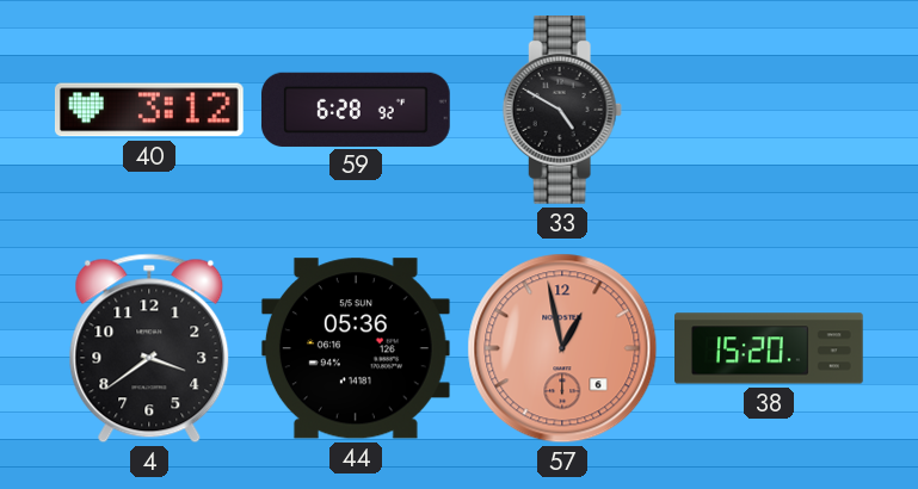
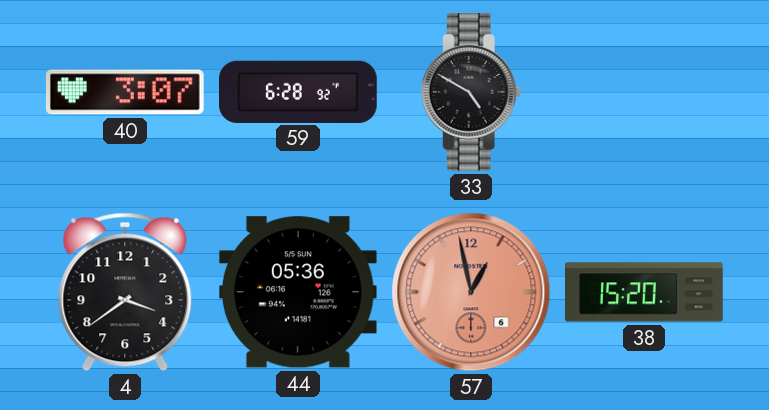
40: 3:12 -> 3:07 (125, 92)
